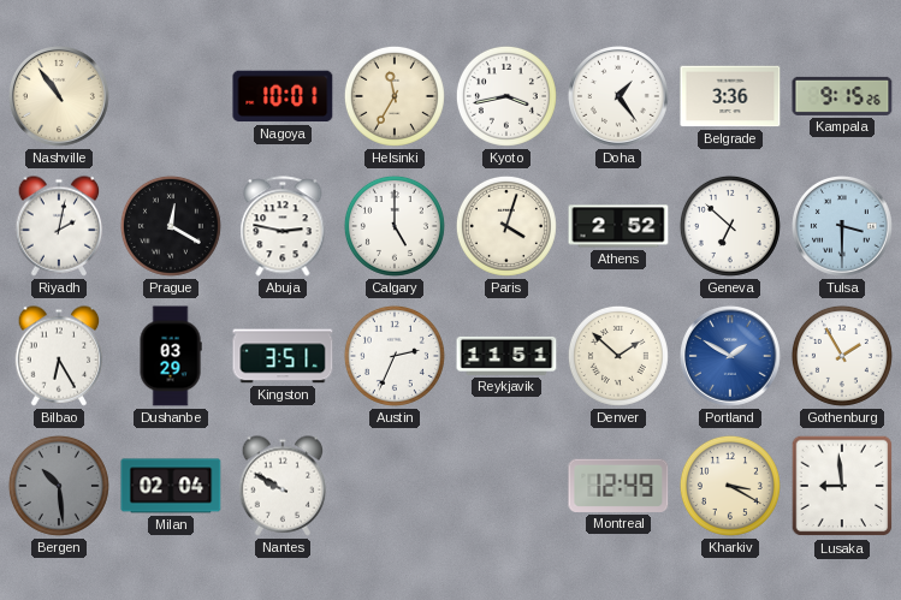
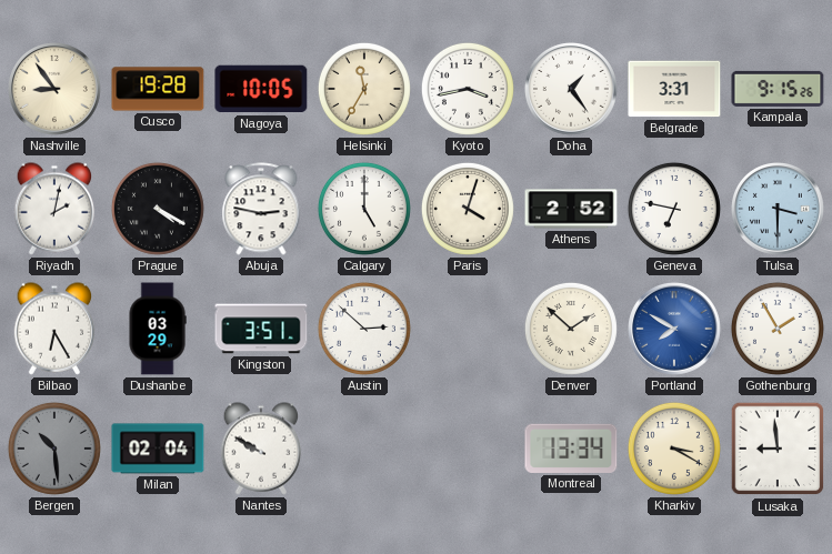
Nashville: 10:54 -> 8:54 (56, 90)
Cusco: none -> 19:28 (158, 89)
Nagoya: 10:01 -> 10:05 (261, 89)
Belgrade: 3:36 -> 3:31 (674, 89)
Prague: 12:20 -> 4:20 (158, 209)
Geneva: 6:52 -> 6:47 (674, 209)
Austin: 2:34 -> 2:52 (364, 329)
Reykjavik: 11:51 -> none (506, 356)
Portland: 1:50 -> 7:50 (675, 330)
Montreal: 12:49 -> 13:34 (571, 449)
